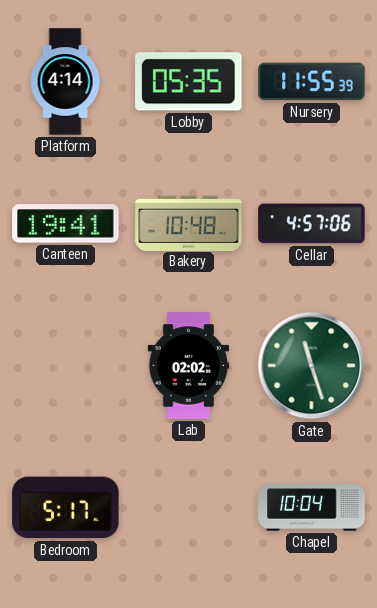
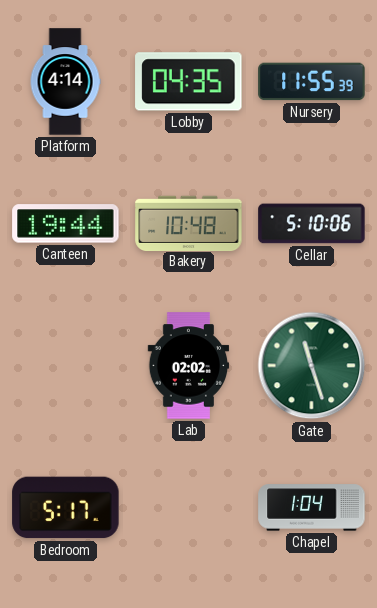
Lobby: 05:35 -> 04:35 (189, 82)
Canteen: 19:41 -> 19:44 (66, 224)
Cellar: 4:57 -> 5:10 (312, 224)
Chapel: 10:04 -> 1:04 (312, 508)
